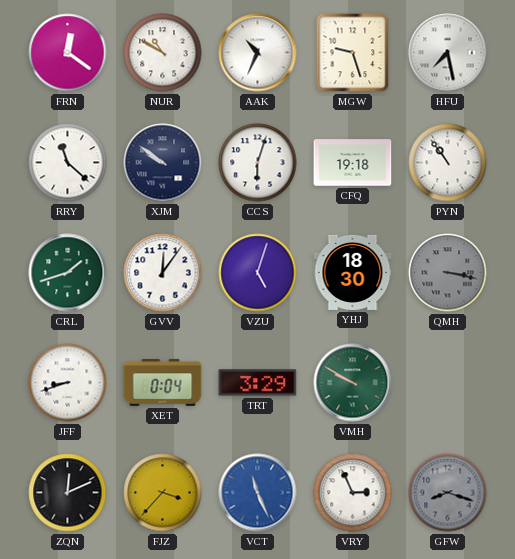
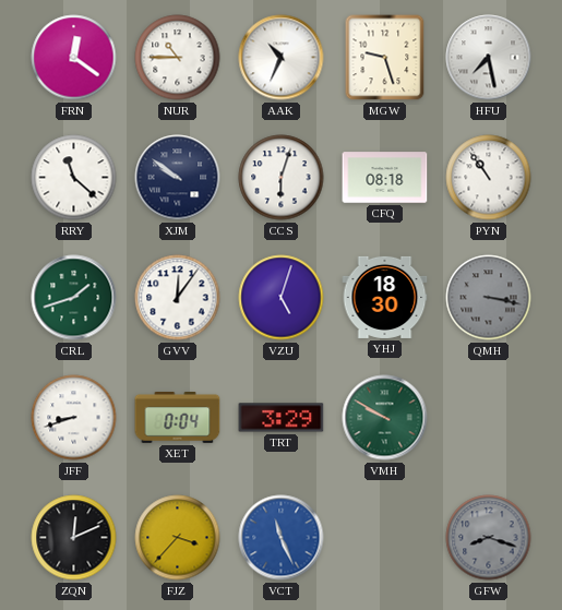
NUR: 10:50 -> 10:45 (178, 58)
CFQ: 19:18 -> 08:18 (385, 178)
VRY: 2:56 -> none (353, 493)
